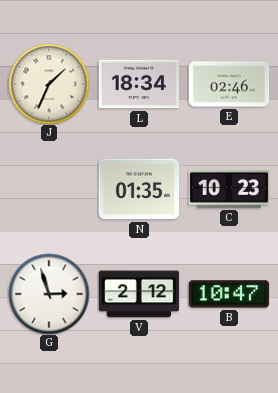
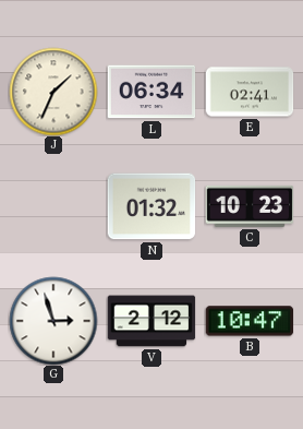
L: 18:34 -> 06:34 (152, 92)
E: 02:46 -> 02:41 (250, 92)
N: 01:35 -> 01:32 (152, 206)
